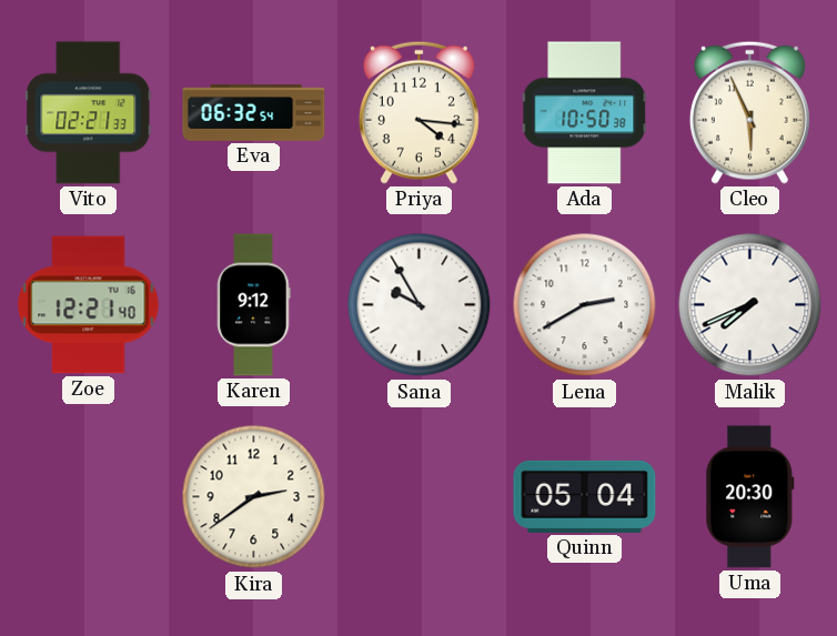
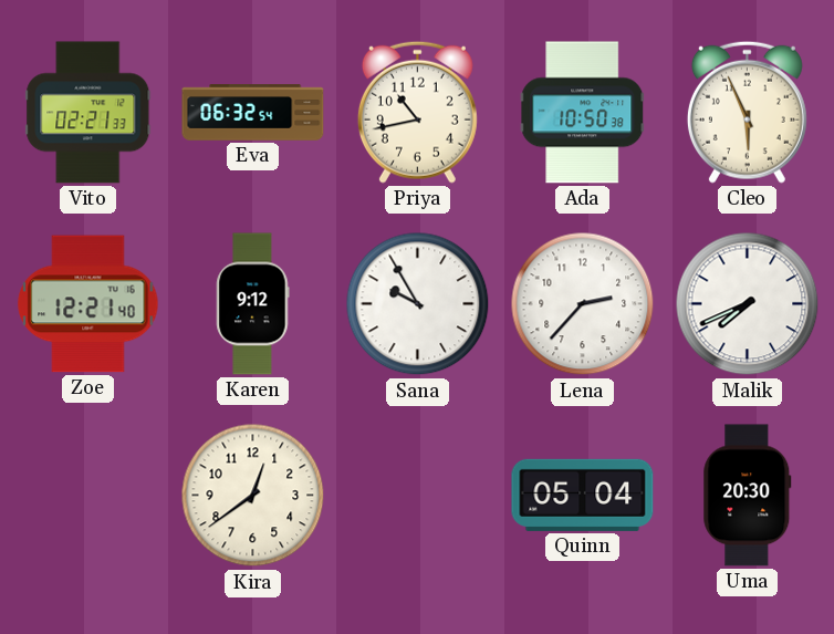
Priya: 4:16 -> 10:43 (417, 112)
Lena: 2:40 -> 2:37 (583, 304)
Kira: 2:39 -> 12:39 (253, 496)
